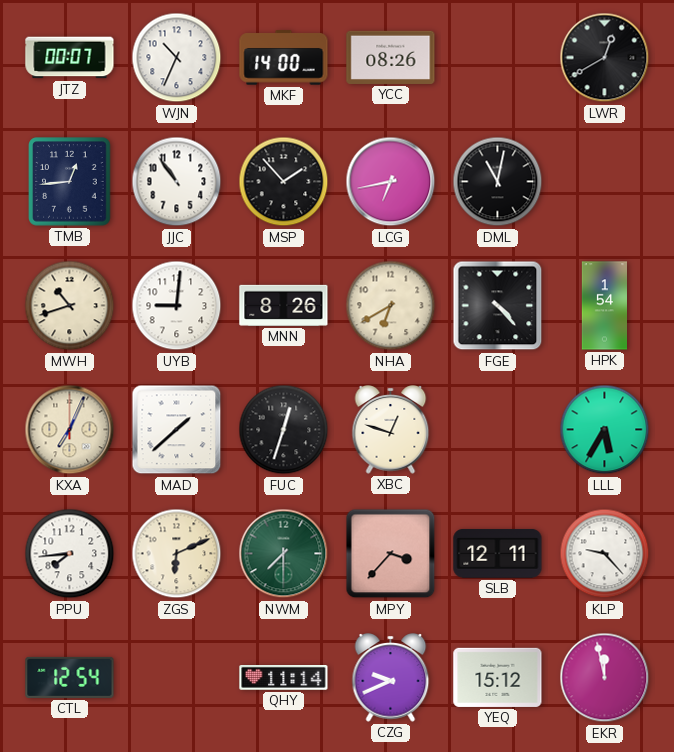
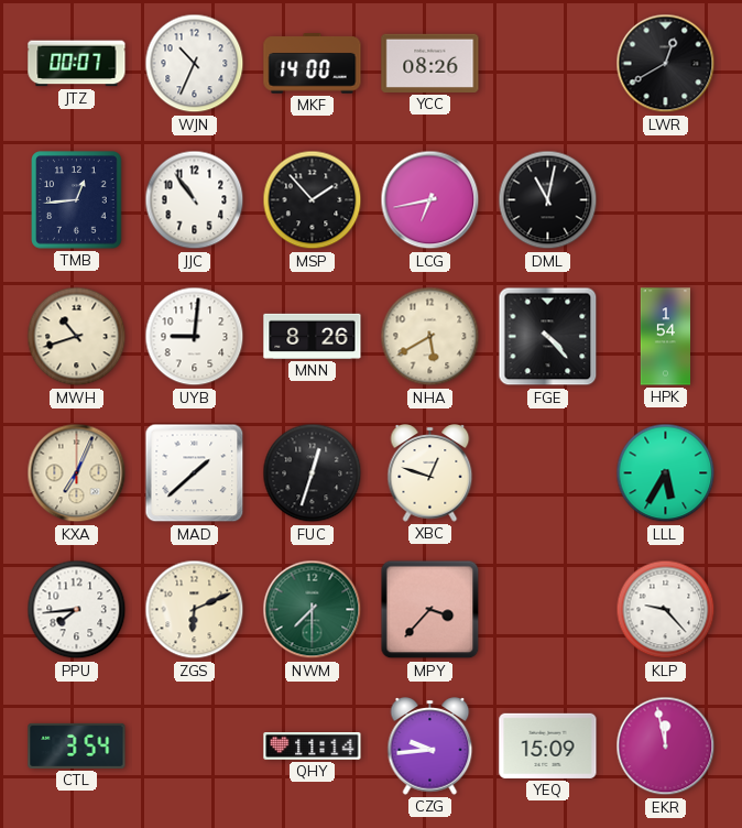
NHA: 6:40 -> 5:40 (430, 337)
SLB: 12:11 -> none (498, 553)
CTL: 12:54 -> 3:54 (77, 745)
CZG: 9:41 -> 9:44 (430, 747)
YEQ: 15:12 -> 15:09 (548, 745)
